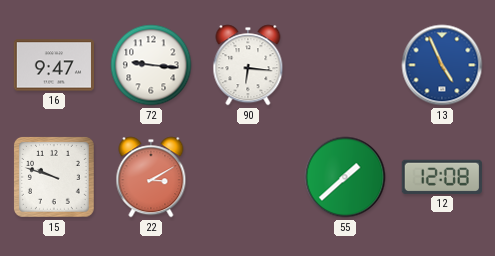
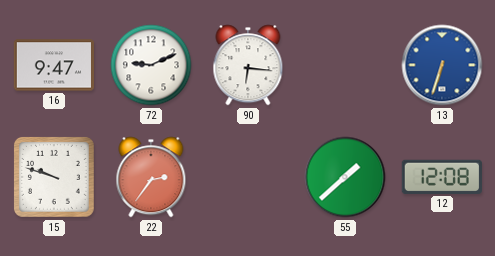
72: 9:16 -> 9:11 (151, 65)
13: 4:56 -> 6:33 (442, 65)
22: 3:10 -> 2:36 (151, 177)
